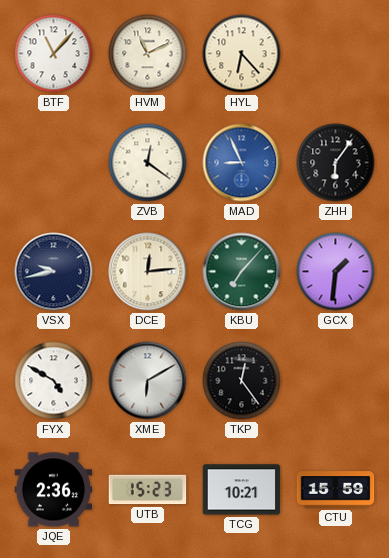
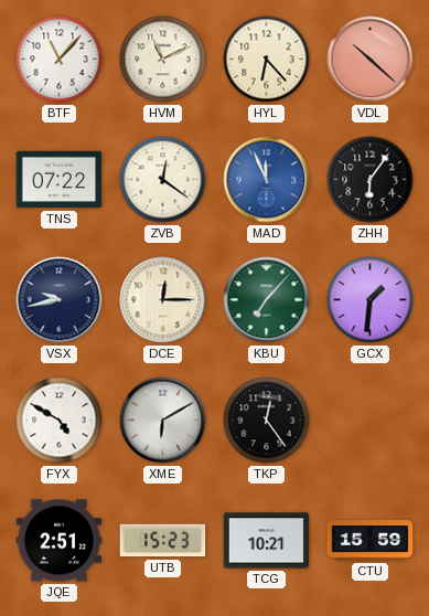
VDL: none -> 10:22 (371, 60)
TNS: none -> 07:22 (60, 180)
MAD: 8:56 -> 11:56 (267, 180)
DCE: 12:14 -> 12:15 (163, 300)
JQE: 2:36 -> 2:51 (60, 541)
